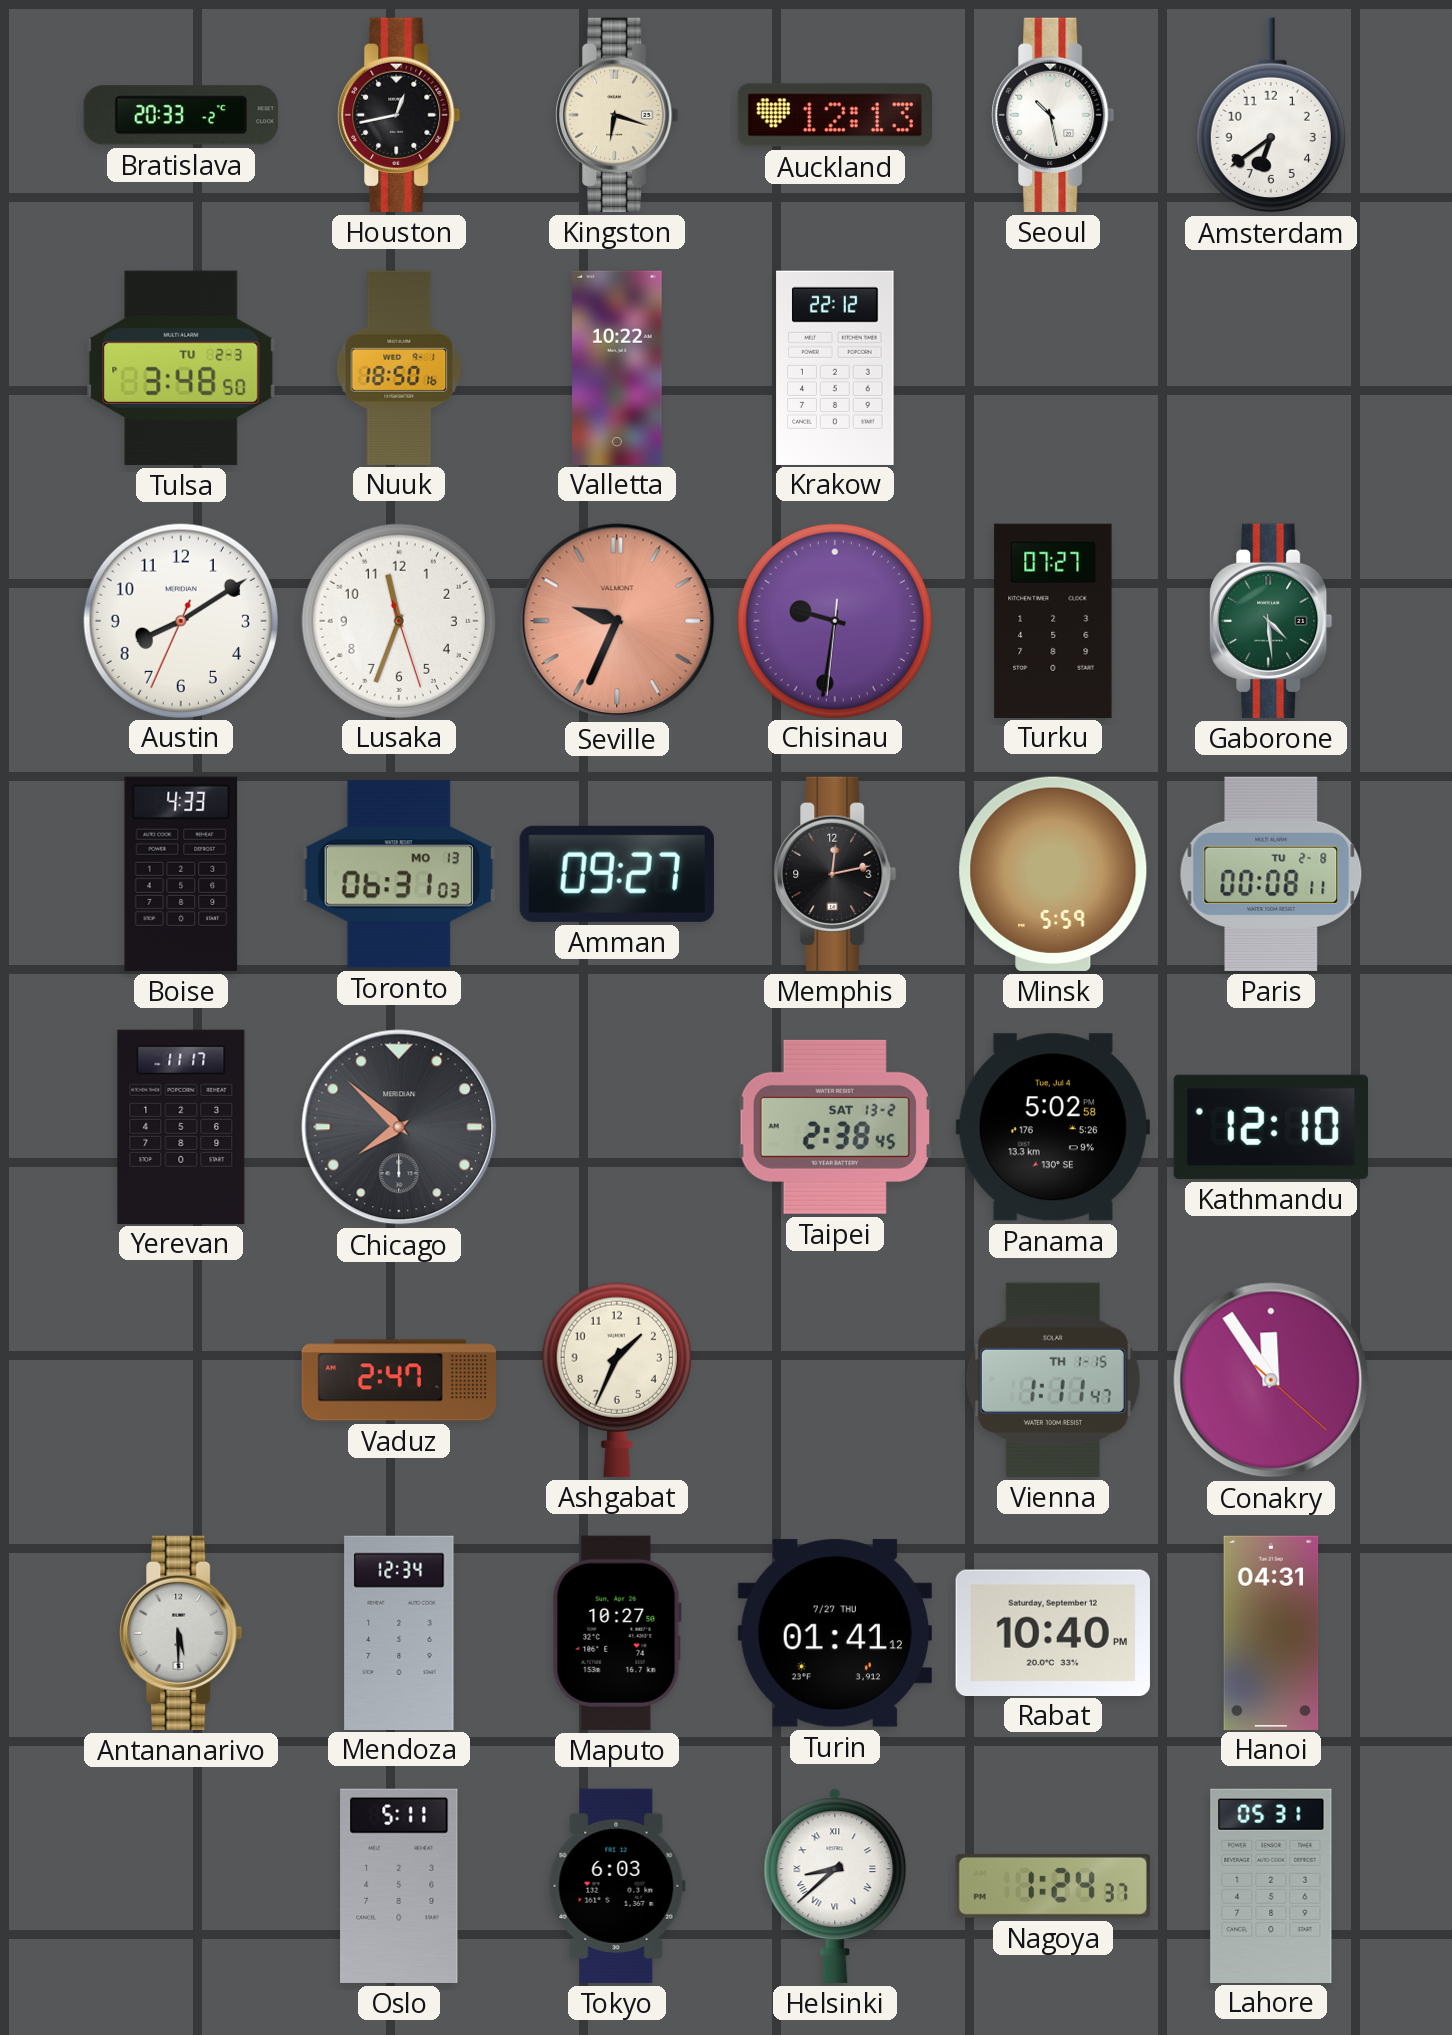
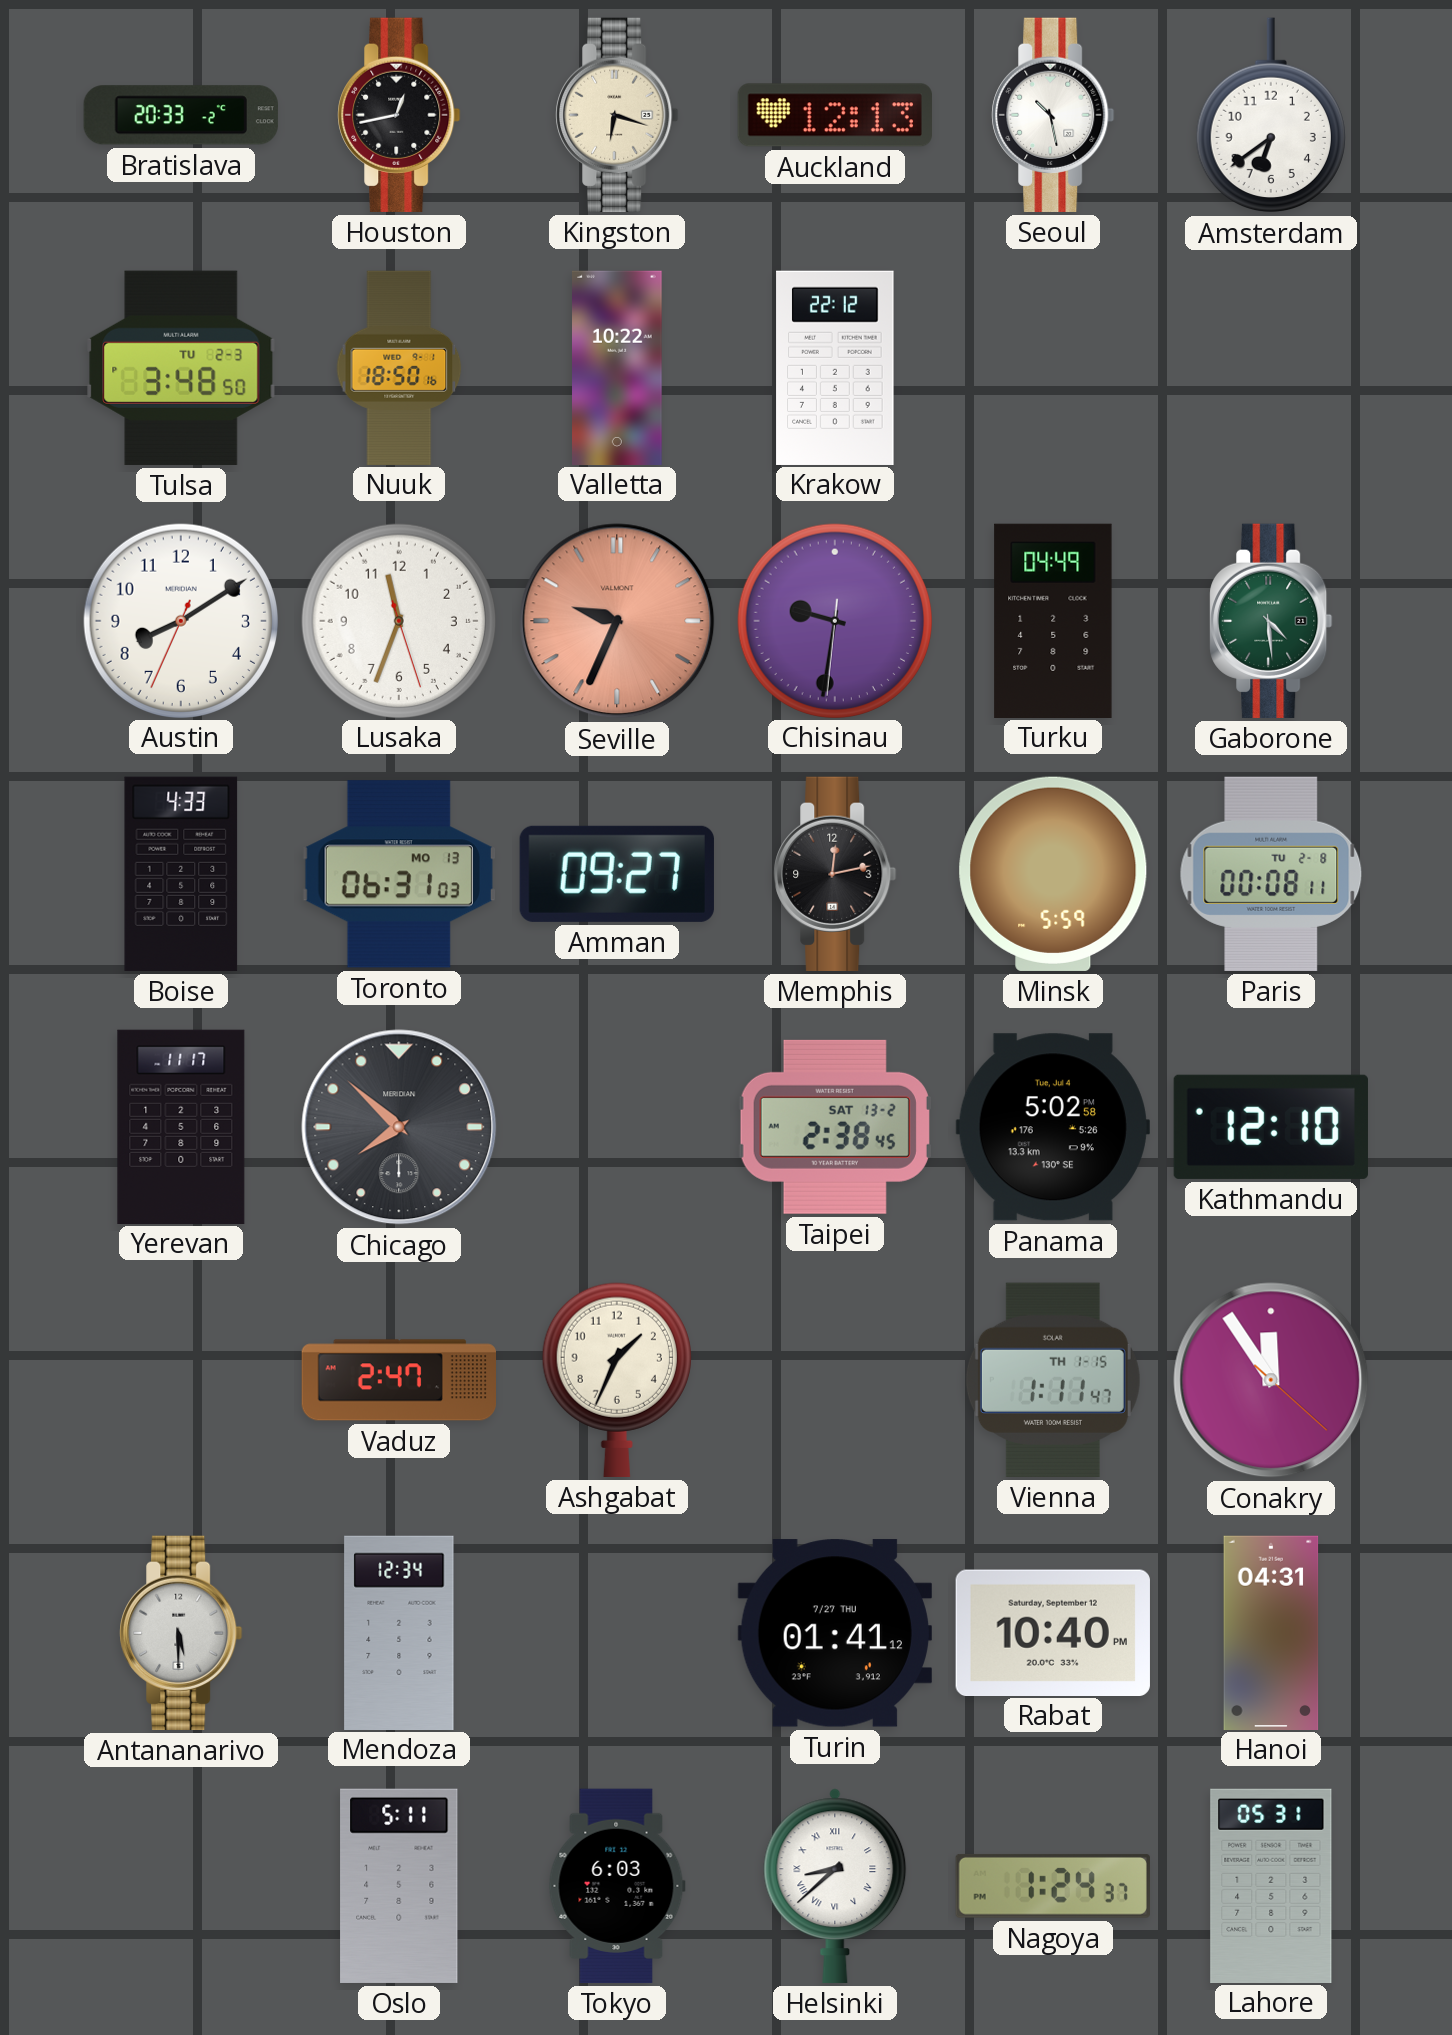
Turku: 07:27 -> 04:49 (1053, 620)
Maputo: 10:27 -> none (617, 1633)
